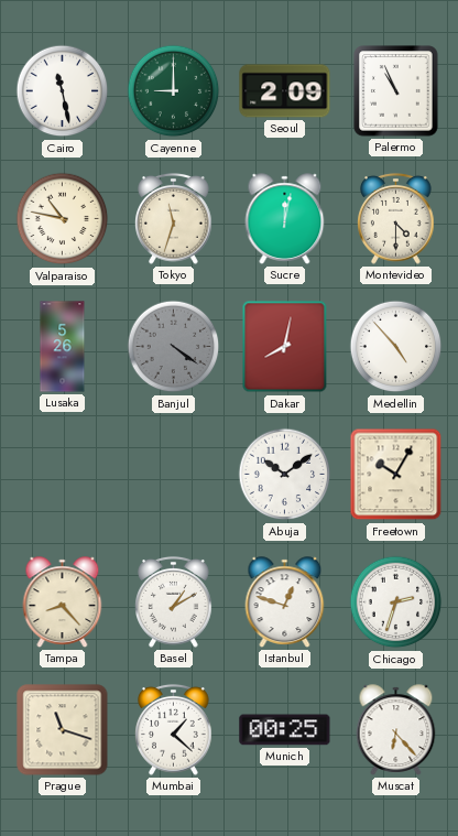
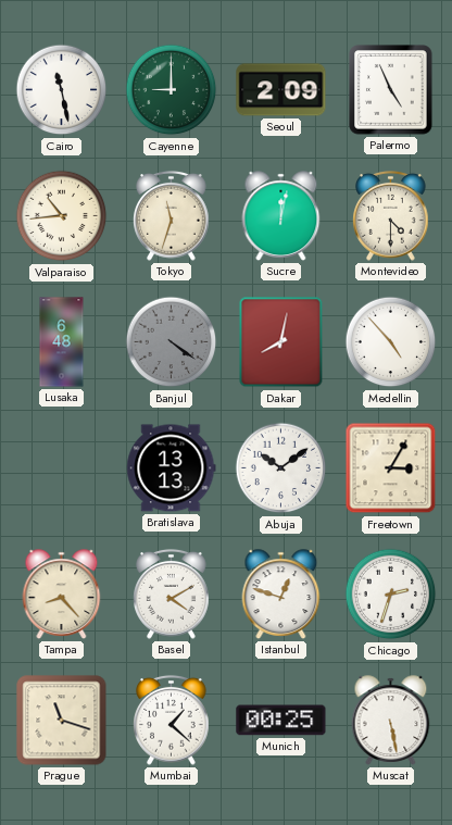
Palermo: 10:56 -> 4:56 (391, 90)
Valparaiso: 10:47 -> 10:44 (62, 216)
Lusaka: 5:26 -> 6:48 (62, 342)
Bratislava: none -> 13:13 (172, 468)
Freetown: 10:05 -> 3:05 (391, 468)
Basel: 1:10 -> 4:10 (172, 595)
Muscat: 6:23 -> 5:28 (391, 721)
